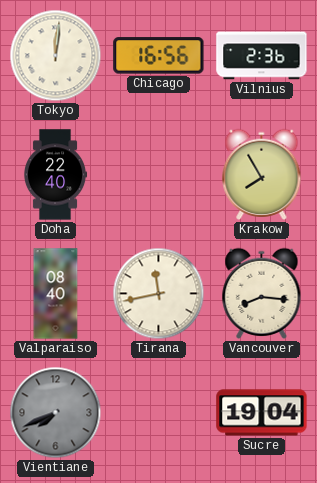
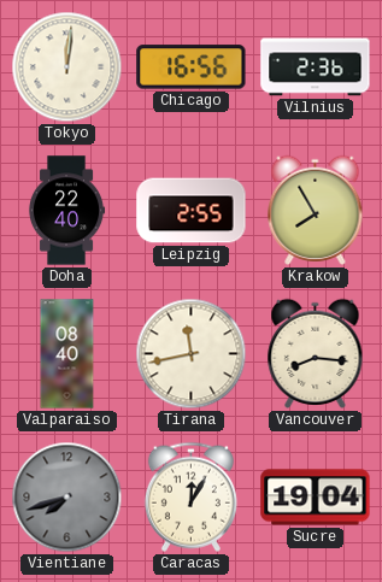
Leipzig: none -> 2:55 (192, 211)
Vientiane: 7:41 -> 7:42 (67, 498)
Caracas: none -> 12:05 (190, 496)
